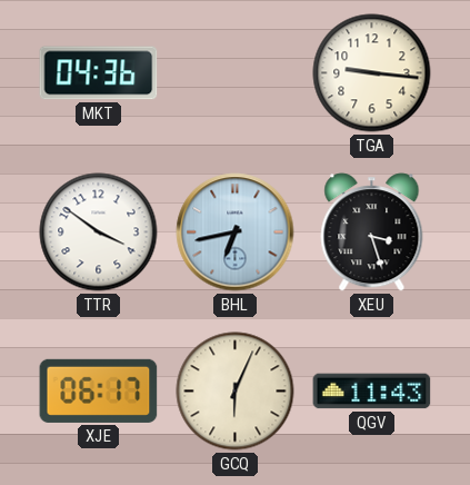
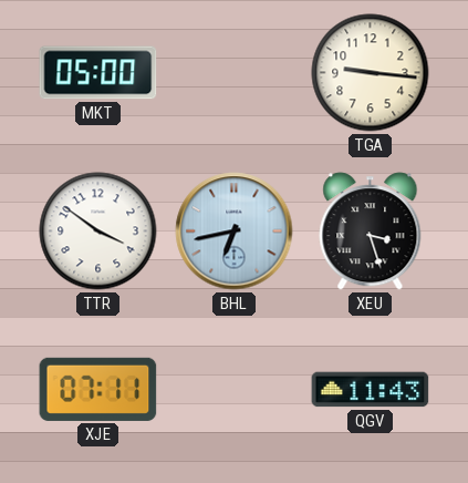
MKT: 04:36 -> 05:00 (98, 73)
XJE: 06:17 -> 07:11 (98, 389)
GCQ: 6:04 -> none (236, 392)
